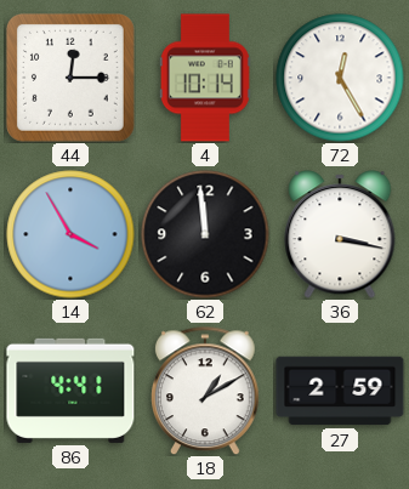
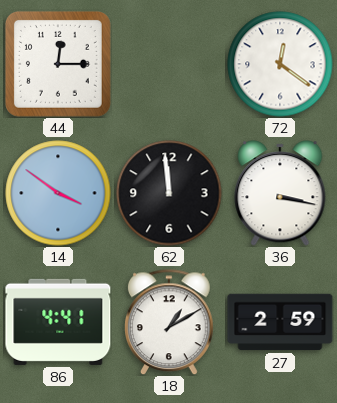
4: 10:14 -> none (205, 78)
72: 12:25 -> 12:21 (280, 64)
14: 3:55 -> 3:51 (58, 193)
